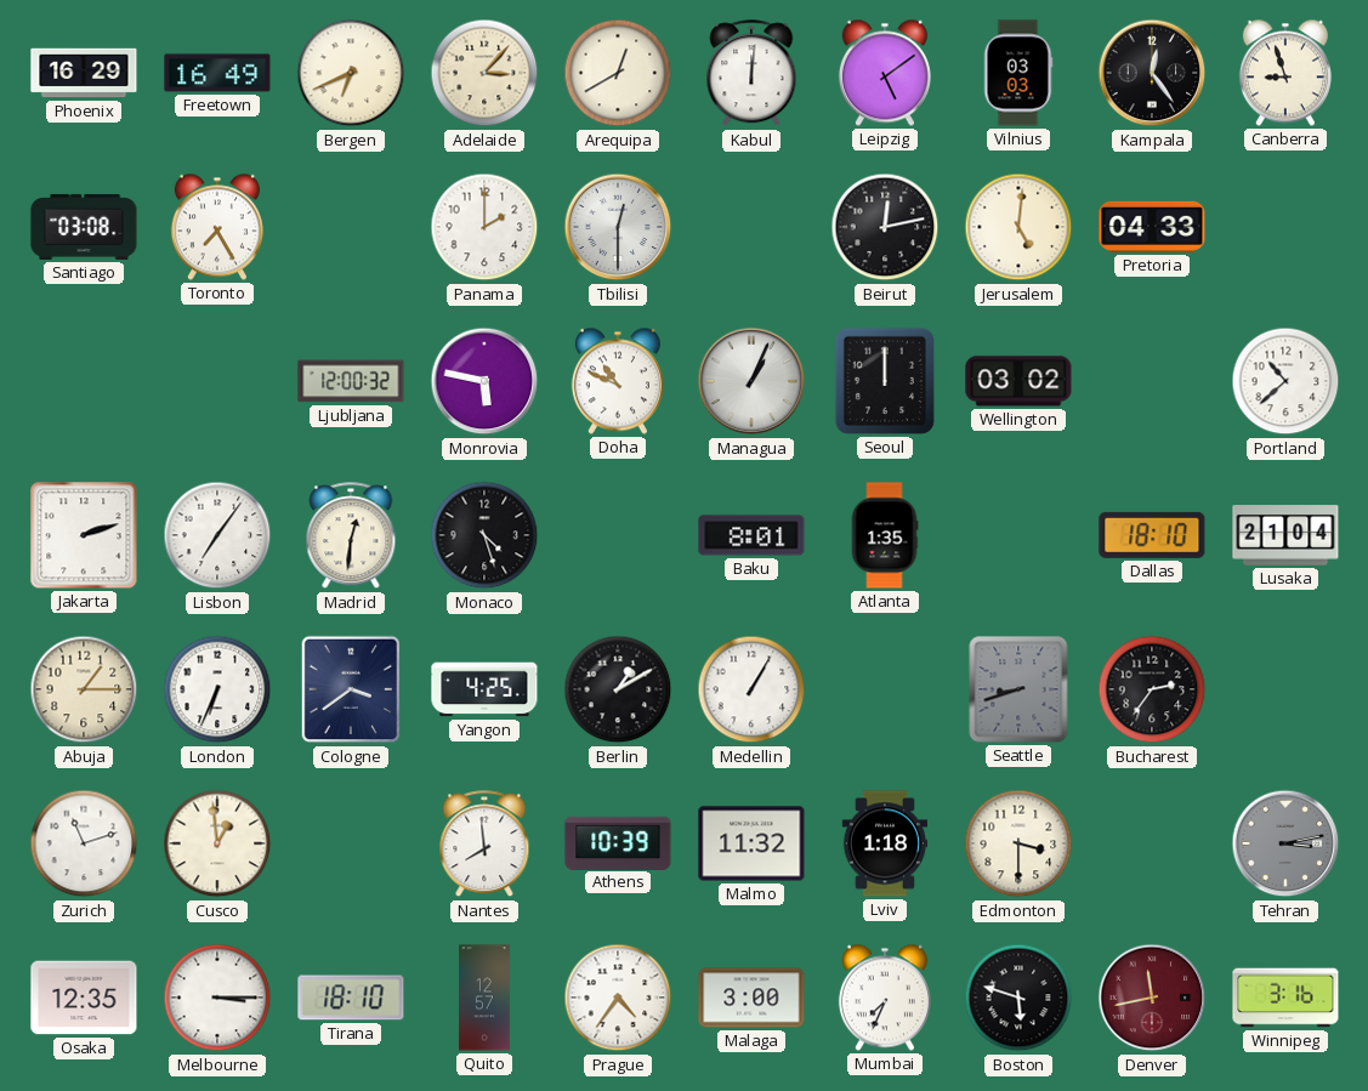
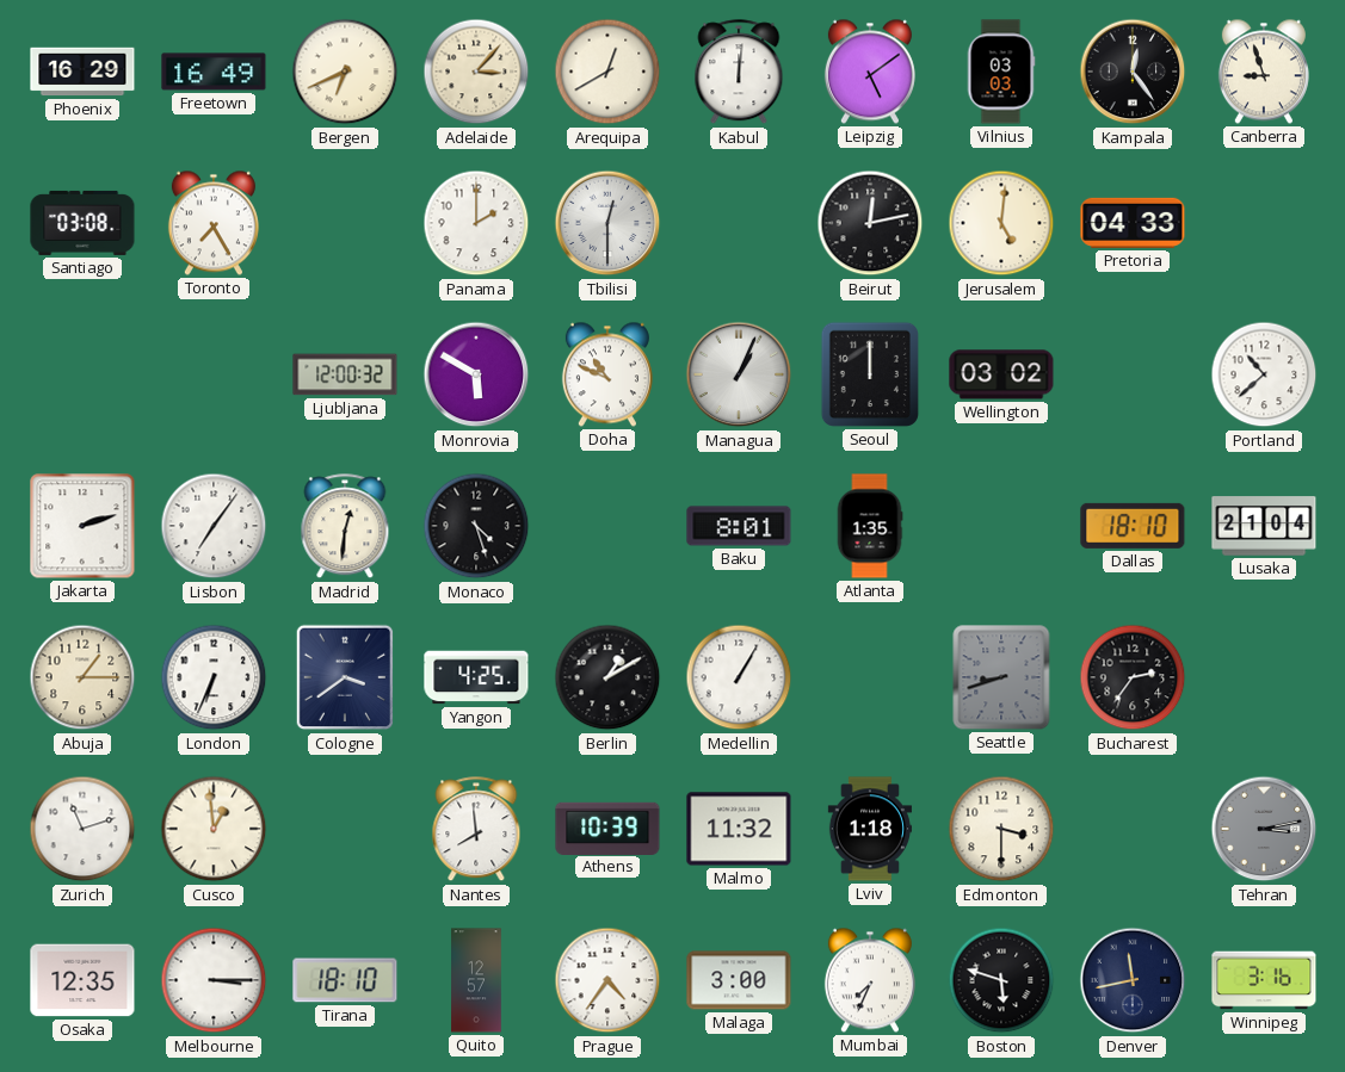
Monrovia: 5:47 -> 5:50 (476, 374)
Denver dial: burgundy -> navy (1133, 980)
